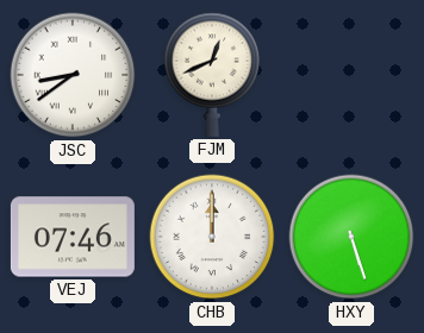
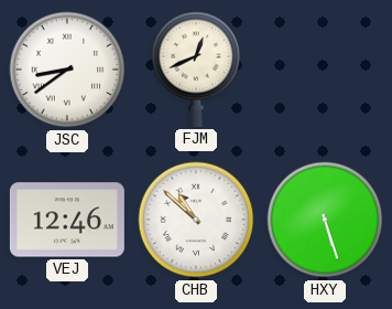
VEJ: 07:46 -> 12:46 (67, 220)
CHB: 12:00 -> 10:52 (196, 220)
